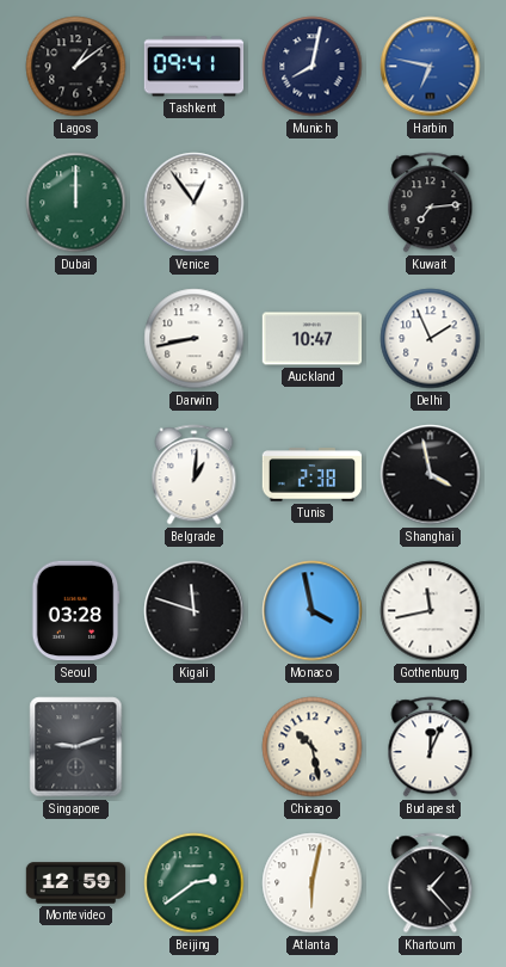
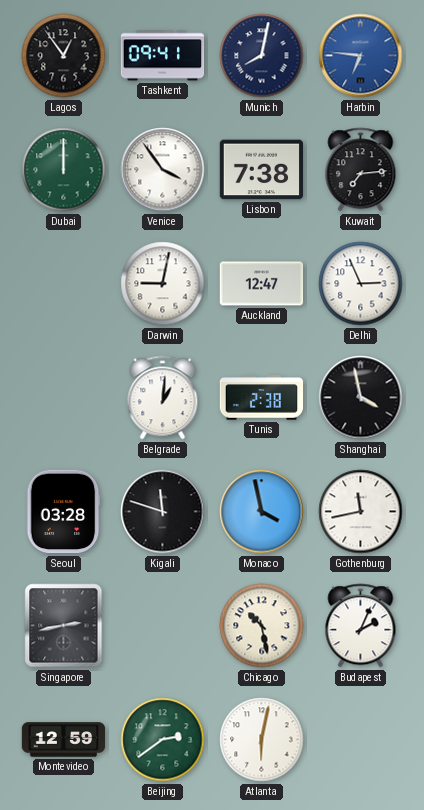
Lagos: 1:09 -> 12:54 (64, 56)
Harbin: 6:47 -> 6:46 (361, 56)
Venice: 12:54 -> 3:54 (163, 170)
Lisbon: none -> 7:38 (262, 170)
Darwin: 8:43 -> 9:02 (163, 284)
Auckland: 10:47 -> 12:47 (262, 284)
Delhi: 1:56 -> 2:56 (361, 284)
Singapore: 9:12 -> 2:43 (64, 626)
Budapest: 12:04 -> 2:04 (361, 626)
Khartoum: 1:23 -> none (431, 883)
